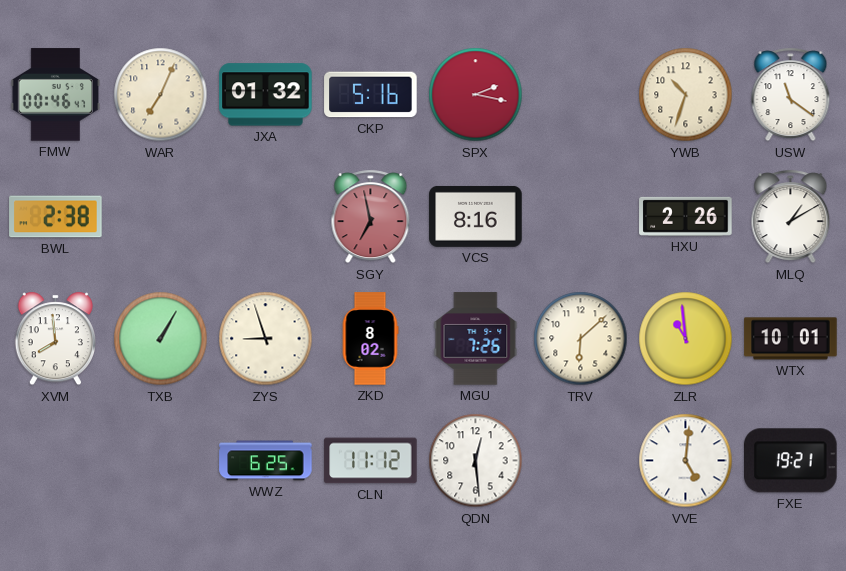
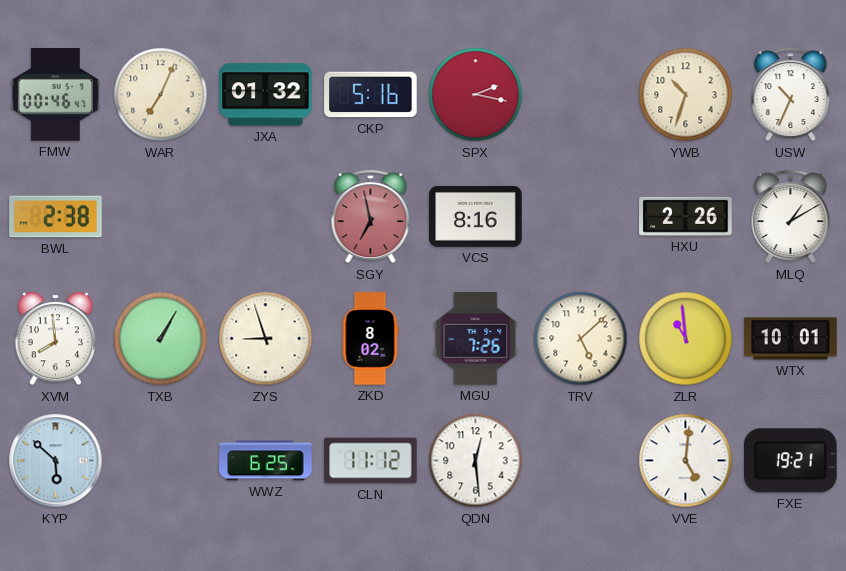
USW: 11:21 -> 10:34 (791, 95)
TRV: 6:08 -> 5:08 (581, 339)
KYP: none -> 5:52 (56, 461)
